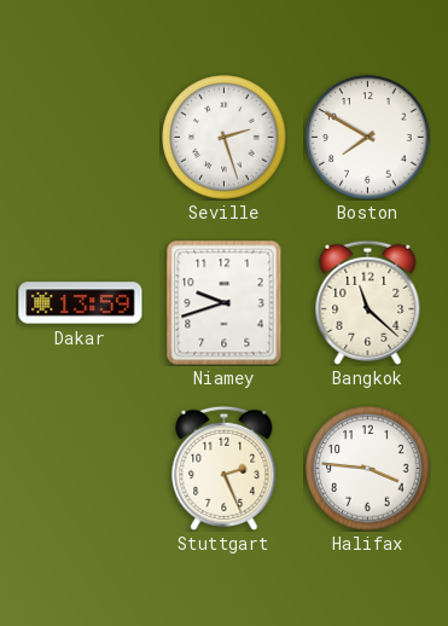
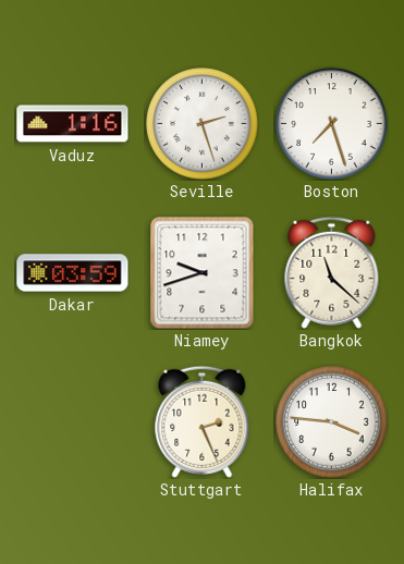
Vaduz: none -> 1:16 (73, 124)
Boston: 7:50 -> 7:27 (332, 124)
Dakar: 13:59 -> 03:59 (73, 273)
